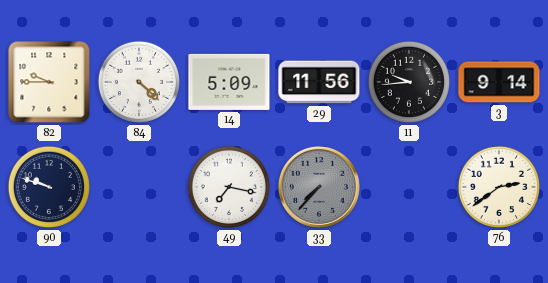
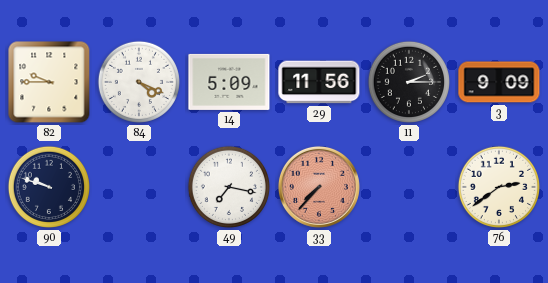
84: 4:22 -> 4:19 (139, 82)
11: 9:44 -> 2:15 (409, 82)
3: 9:14 -> 9:09 (499, 82)
33 dial: grey -> salmon (319, 187)
